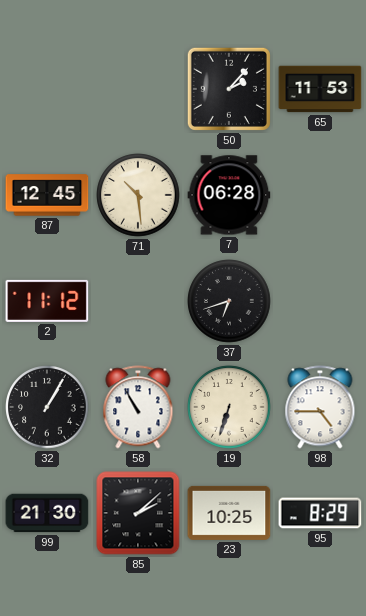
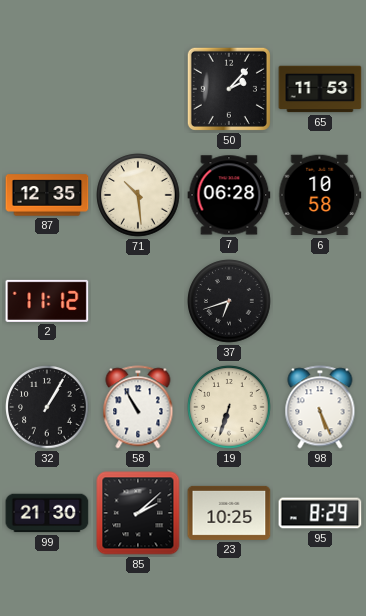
87: 12:45 -> 12:35 (47, 195)
6: none -> 10:58 (320, 195)
98: 4:45 -> 5:26 (320, 407)
